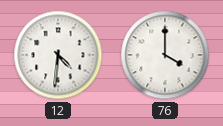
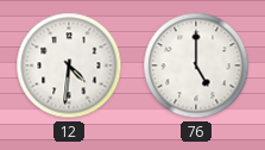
76: 4:00 -> 5:00 (196, 65)
